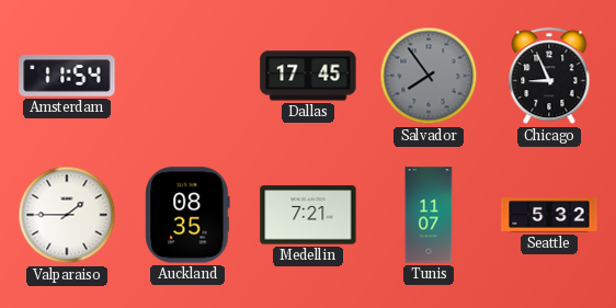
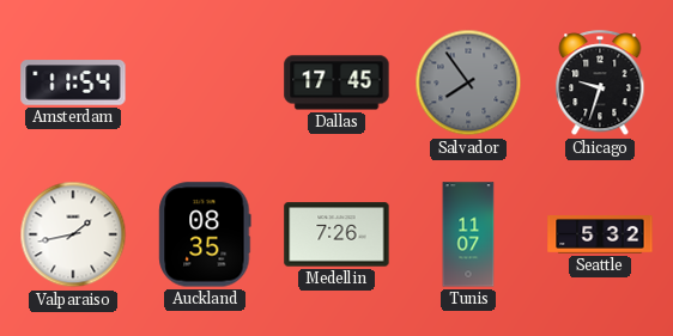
Chicago: 8:56 -> 9:33 (600, 84)
Valparaiso: 1:45 -> 1:43 (73, 234)
Medellin: 7:21 -> 7:26 (336, 234)
